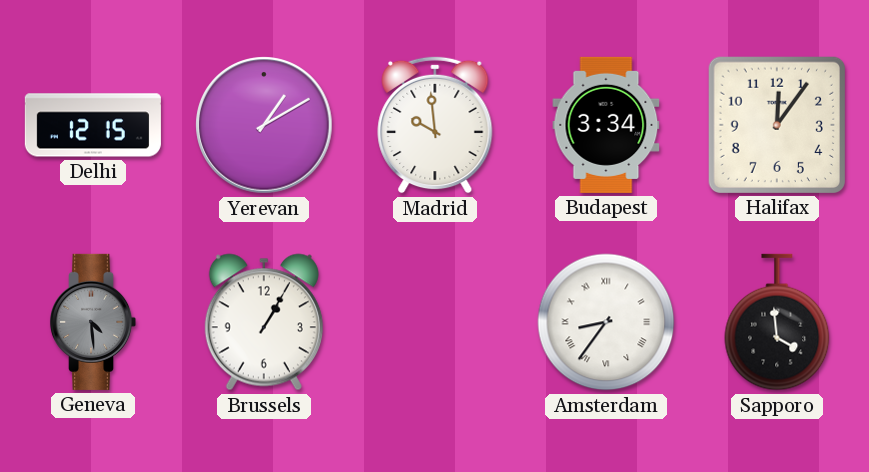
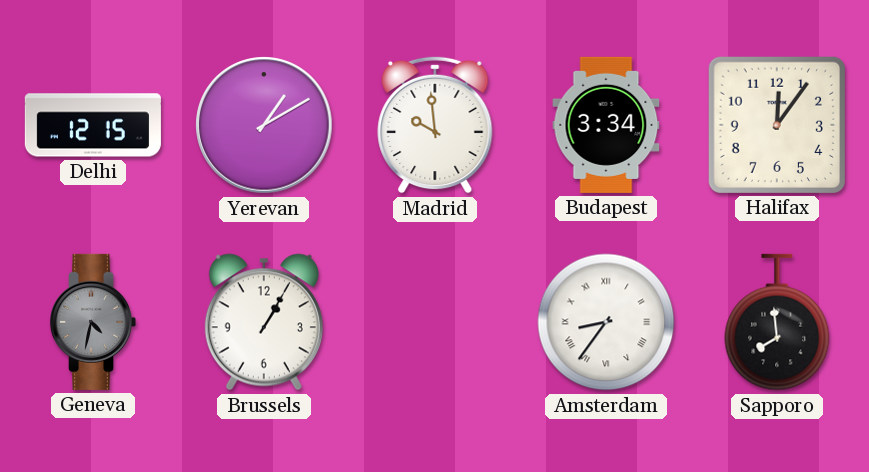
Geneva: 4:29 -> 4:32 (93, 322)
Sapporo: 3:59 -> 7:59 (777, 322)
